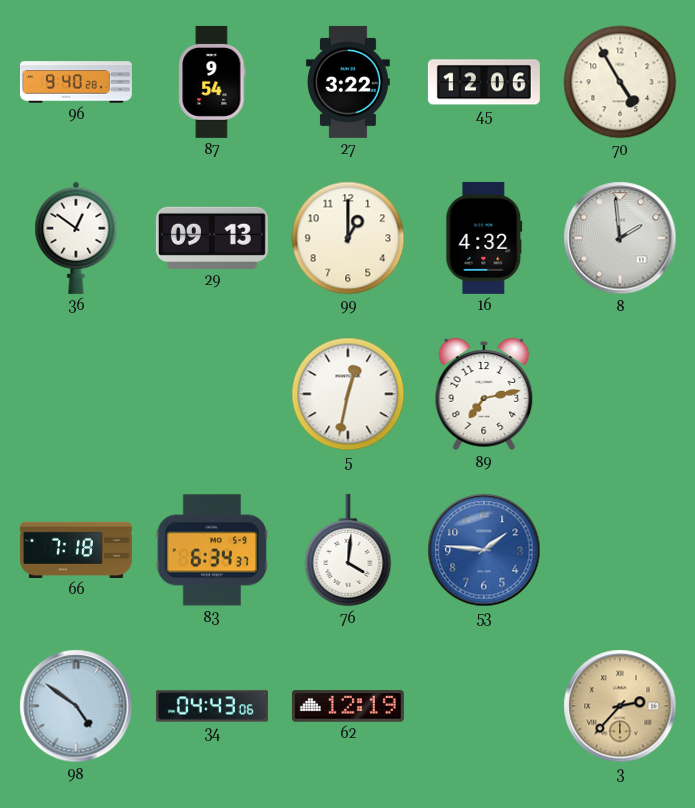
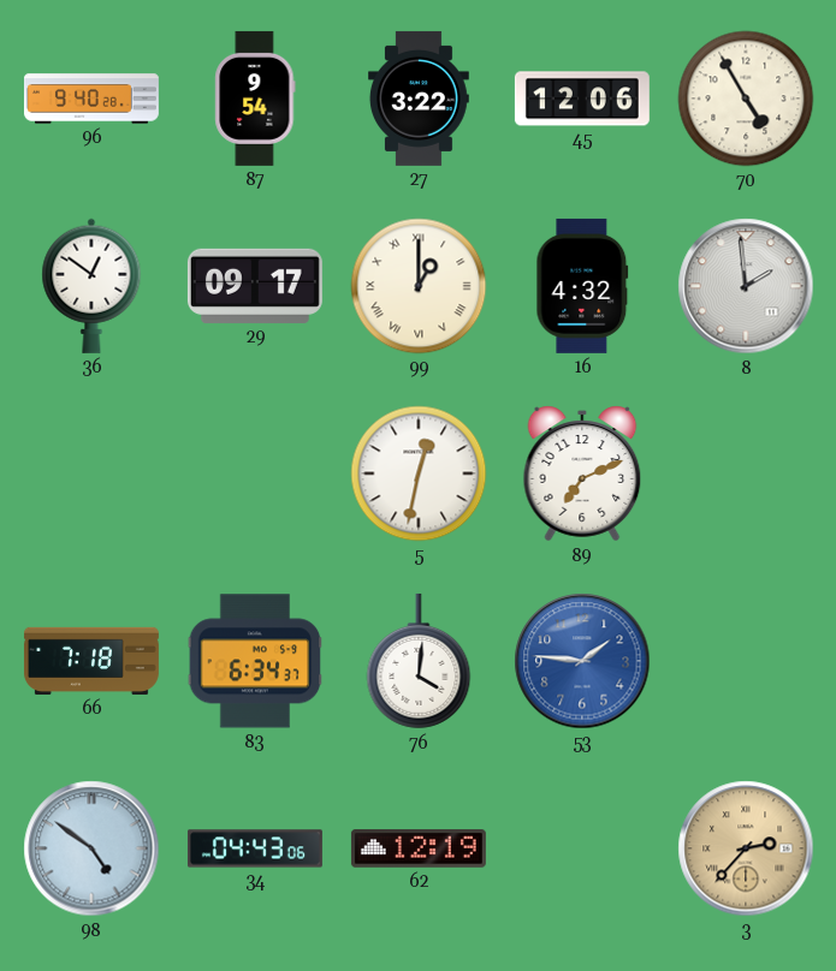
29: 09:13 -> 09:17 (255, 286)
99 numerals: Arabic -> Roman (419, 286)
89: 7:13 -> 7:11 (582, 473)
